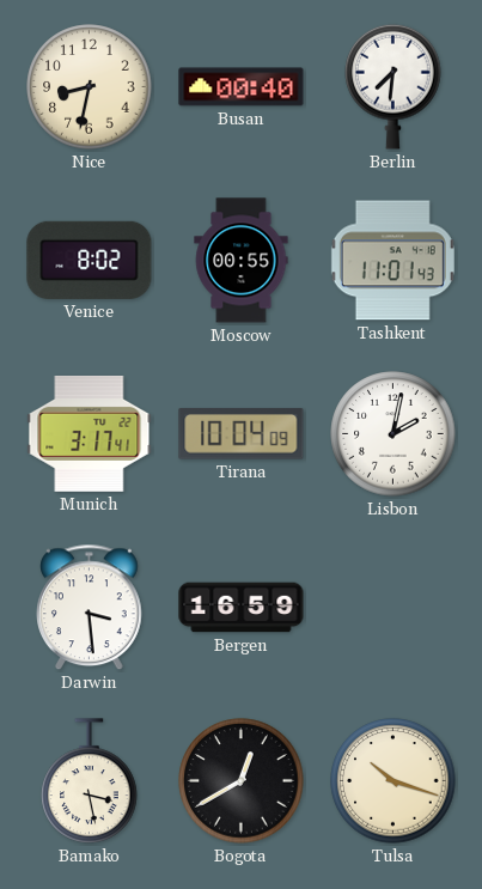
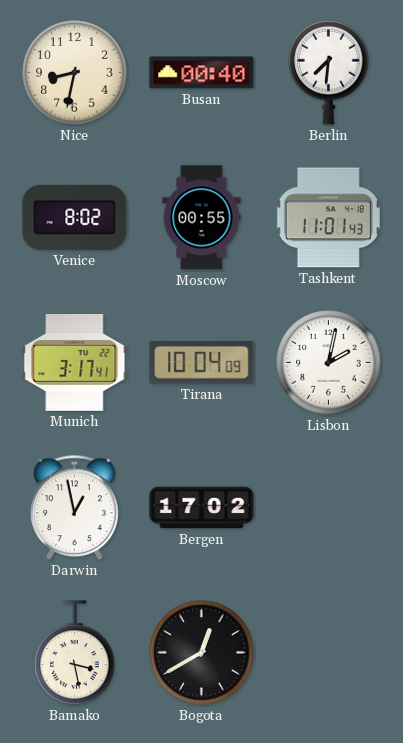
Darwin: 3:29 -> 12:58 (75, 508)
Bergen: 16:59 -> 17:02 (202, 508)
Tulsa: 10:18 -> none (393, 781)
